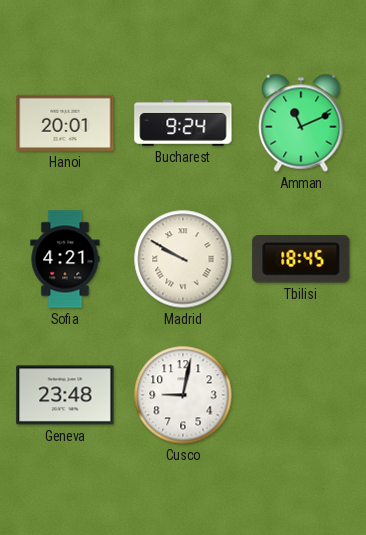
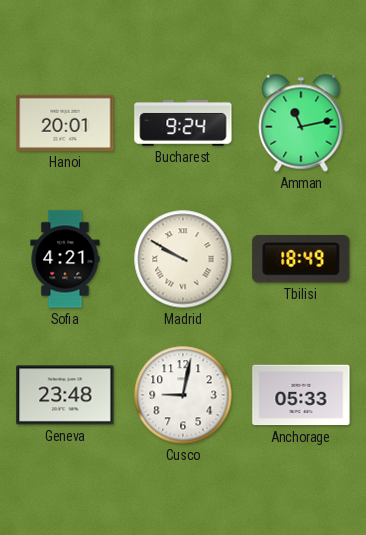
Amman: 11:11 -> 11:13 (301, 123)
Tbilisi: 18:45 -> 18:49 (301, 259)
Anchorage: none -> 05:33 (301, 395)
